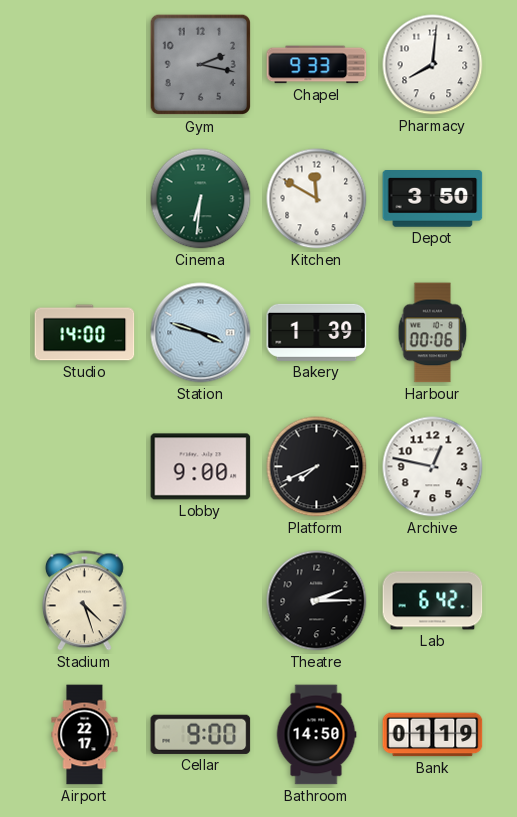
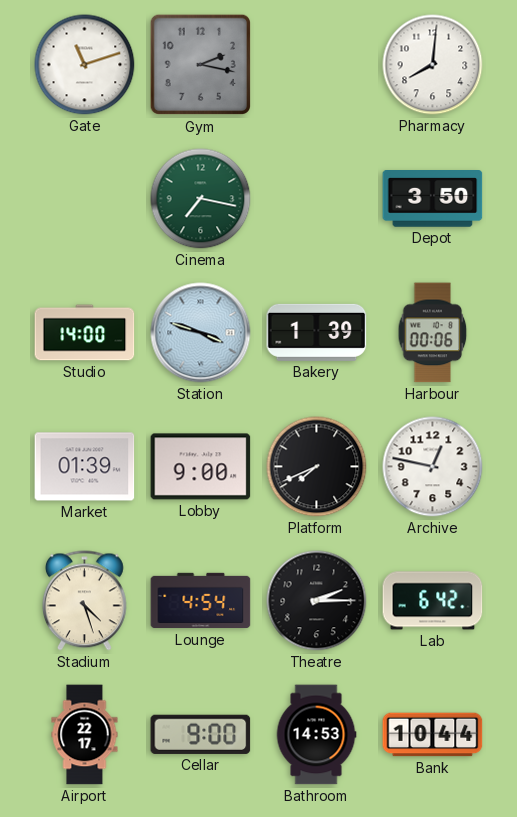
Gate: none -> 11:12 (85, 65)
Chapel: 9:33 -> none (317, 65)
Cinema: 6:31 -> 7:17 (201, 199)
Kitchen: 11:50 -> none (317, 199)
Market: none -> 01:39 (85, 467)
Lounge: none -> 4:54 (201, 601)
Bathroom: 14:50 -> 14:53 (316, 735)
Bank: 01:19 -> 10:44 (433, 735)
